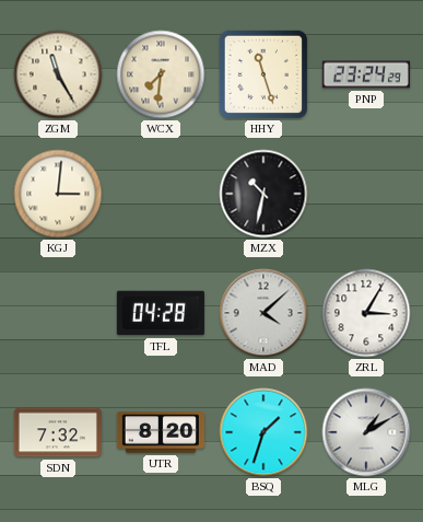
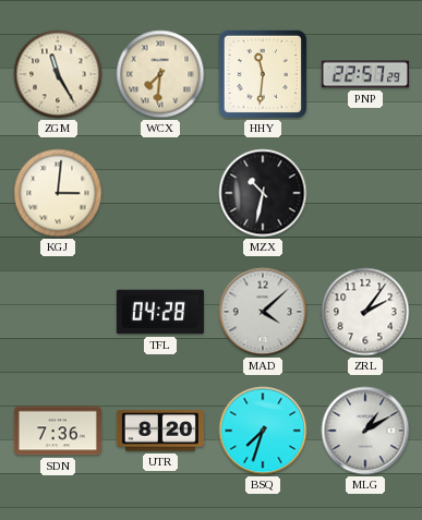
HHY: 11:27 -> 11:31 (263, 74)
PNP: 23:24 -> 22:57 (365, 74)
ZRL: 3:05 -> 2:06 (365, 312)
SDN: 7:32 -> 7:36 (58, 431)
BSQ: 1:33 -> 7:33 (263, 431)
